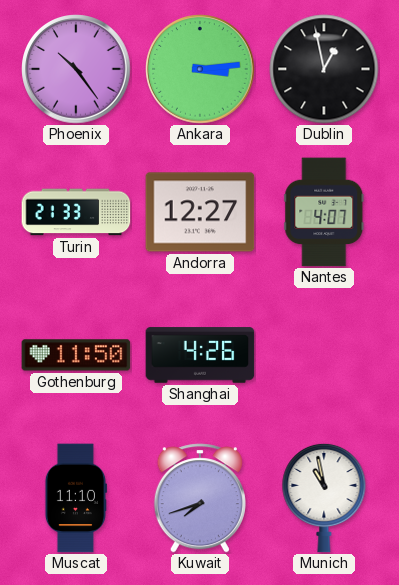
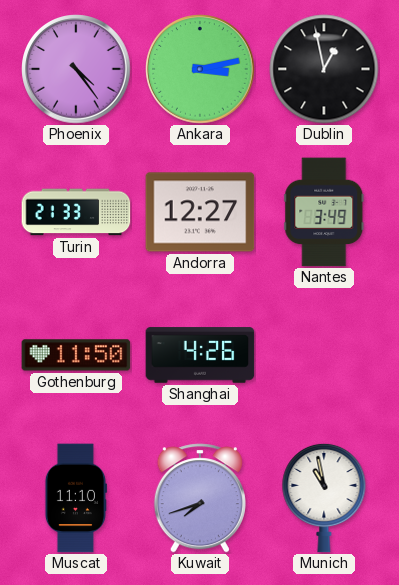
Phoenix: 10:24 -> 4:24 (76, 69)
Ankara: 3:14 -> 3:13 (200, 69)
Nantes: 4:07 -> 3:49 (324, 212)
